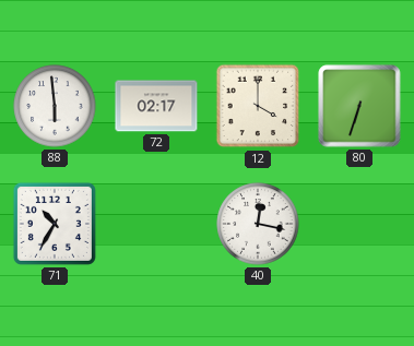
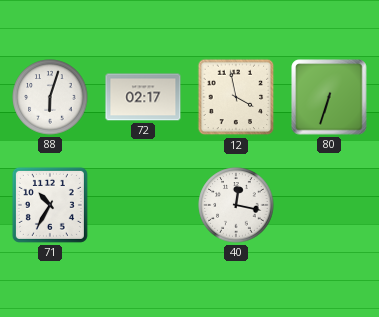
88: 5:59 -> 6:03 (50, 97)
12: 4:00 -> 3:58 (236, 97)
